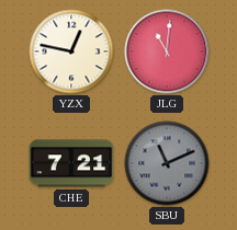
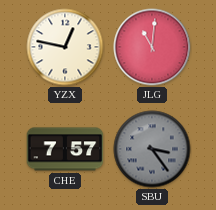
CHE: 7:21 -> 7:57 (65, 149)
SBU: 11:11 -> 3:24 (152, 149)
